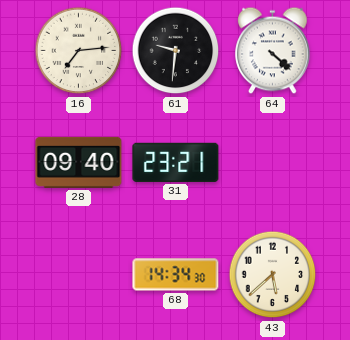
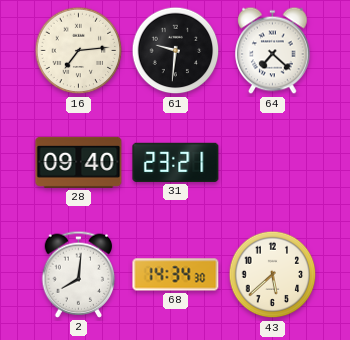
64: 4:22 -> 7:22 (273, 51)
2: none -> 8:01 (79, 274)
